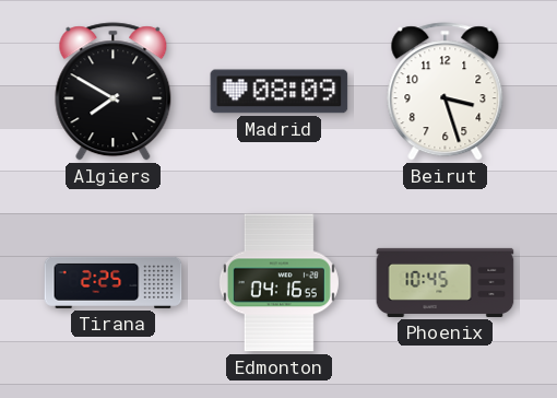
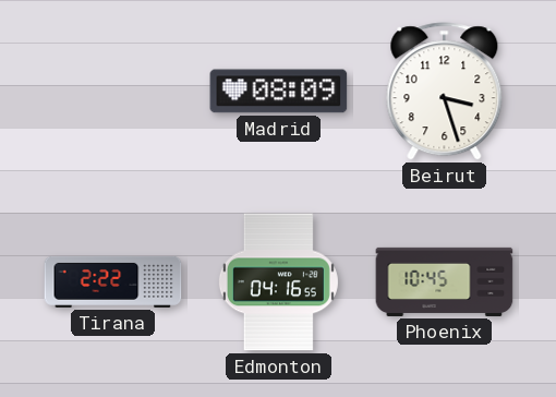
Algiers: 7:50 -> none (114, 92)
Tirana: 2:25 -> 2:22 (113, 281)
